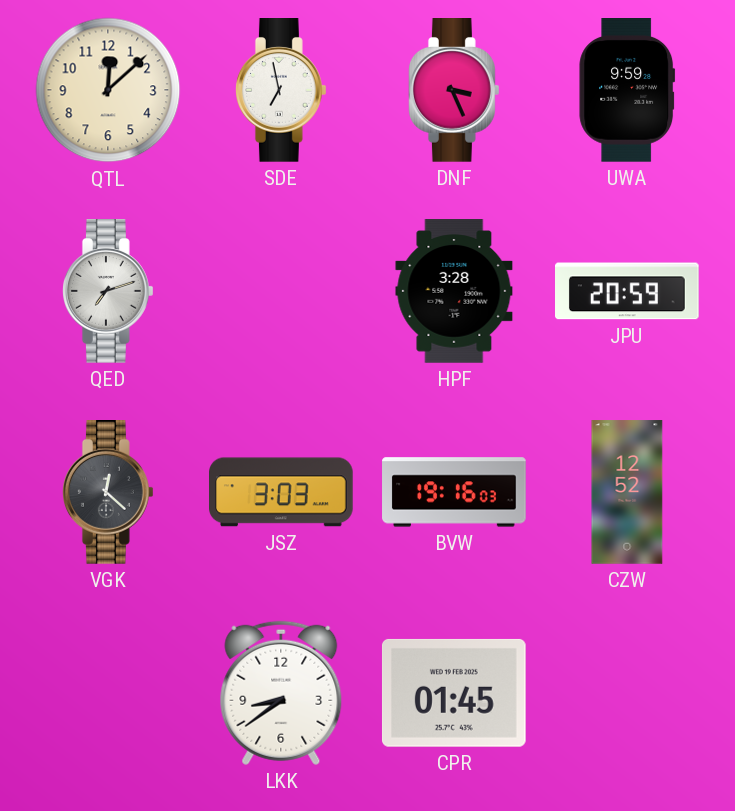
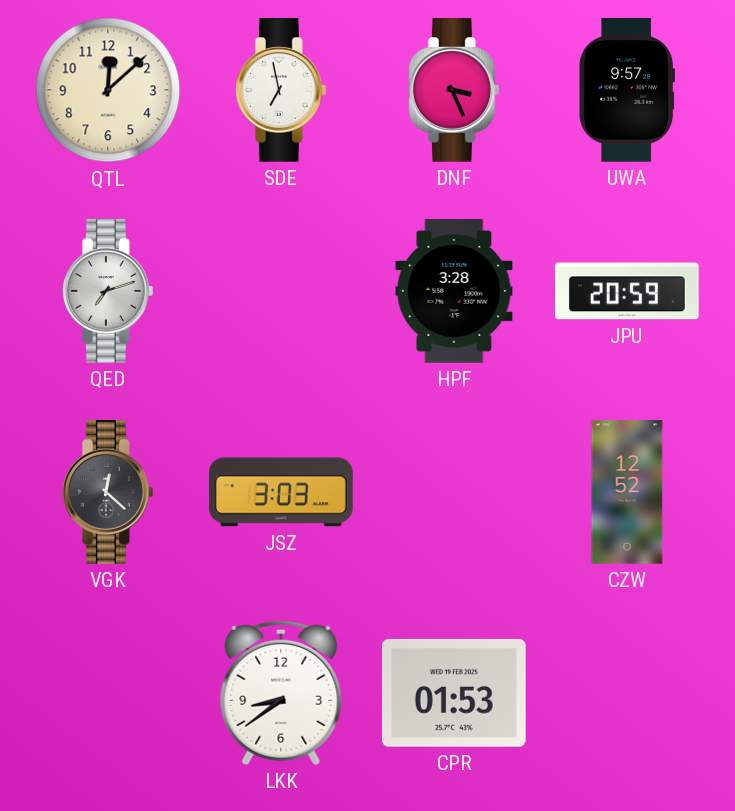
UWA: 9:59 -> 9:57 (627, 91)
BVW: 19:16 -> none (454, 492)
CPR: 01:45 -> 01:53 (454, 693)
